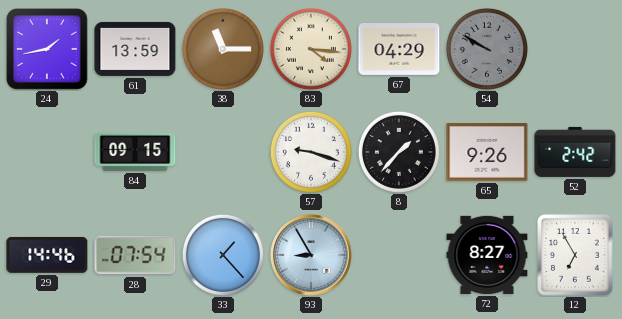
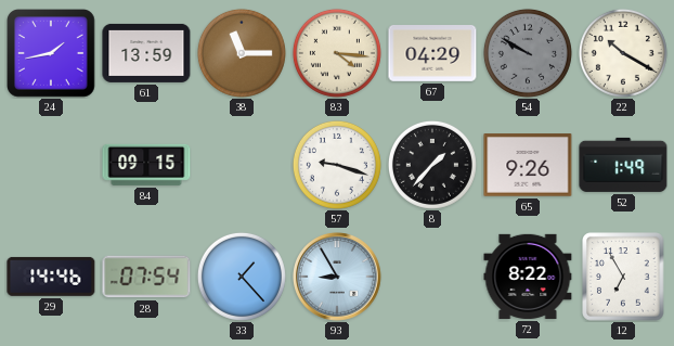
22: none -> 10:20 (623, 53)
52: 2:42 -> 1:49 (623, 165)
72: 8:27 -> 8:22 (528, 277)
